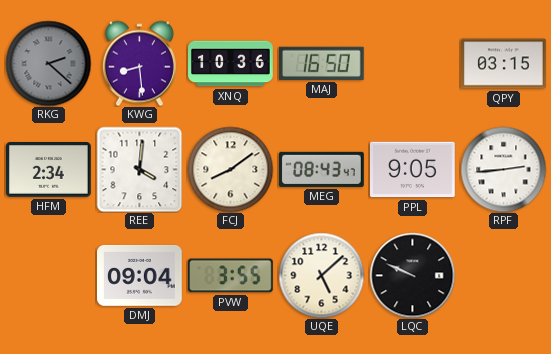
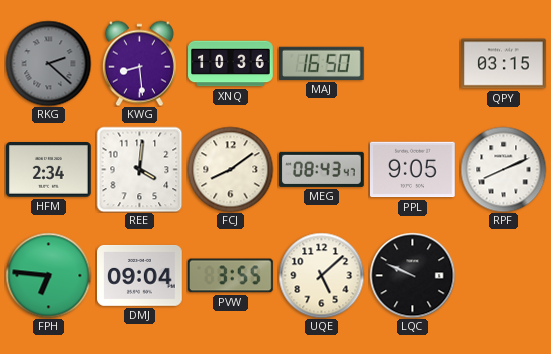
RPF: 2:44 -> 8:11 (503, 169)
FPH: none -> 6:46 (48, 275)
